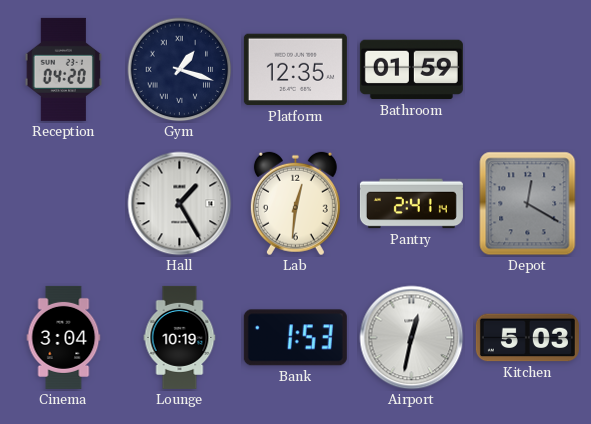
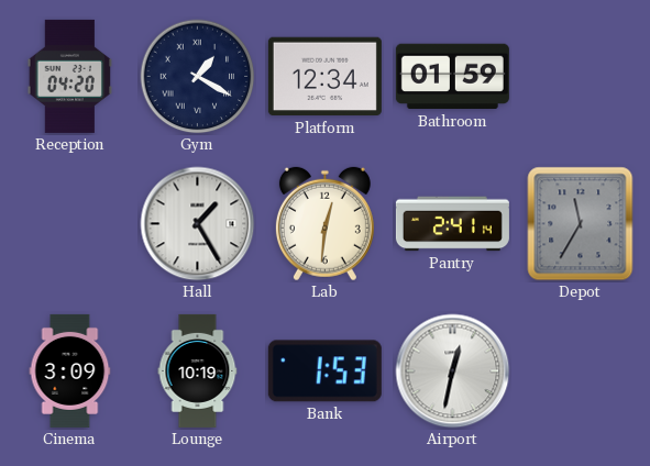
Gym: 1:18 -> 1:20 (198, 77)
Platform: 12:35 -> 12:34 (324, 77)
Depot: 12:20 -> 11:35 (581, 224)
Cinema: 3:04 -> 3:09 (70, 370)
Kitchen: 5:03 -> none (527, 338)
